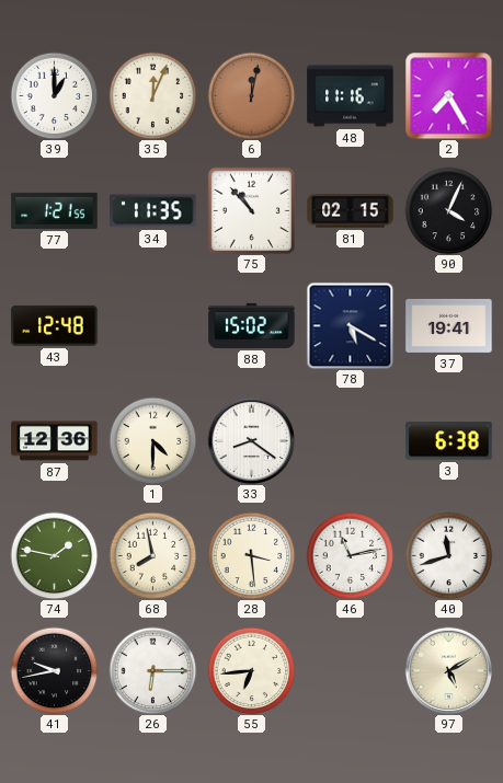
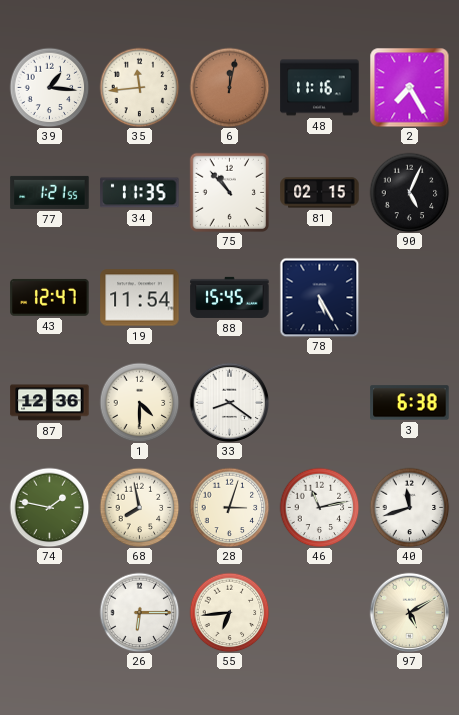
39: 1:00 -> 1:16 (49, 87)
35: 12:04 -> 11:44 (139, 87)
90: 4:04 -> 5:04 (409, 192)
43: 12:48 -> 12:47 (50, 297)
19: none -> 11:54 (140, 298)
88: 15:02 -> 15:45 (230, 297)
78: 5:20 -> 5:25 (319, 297)
37: 19:41 -> none (449, 325)
28: 3:29 -> 3:03 (229, 507)
41: 9:43 -> none (54, 670)
